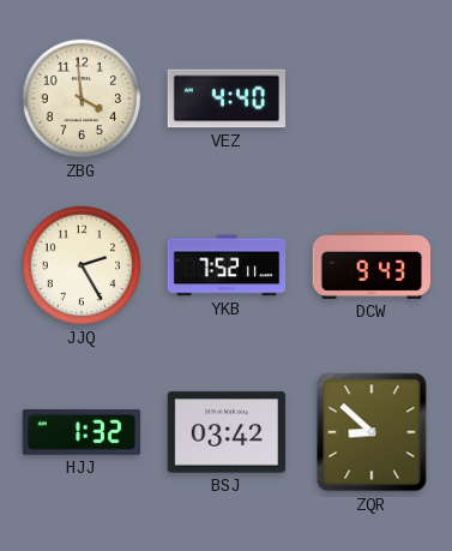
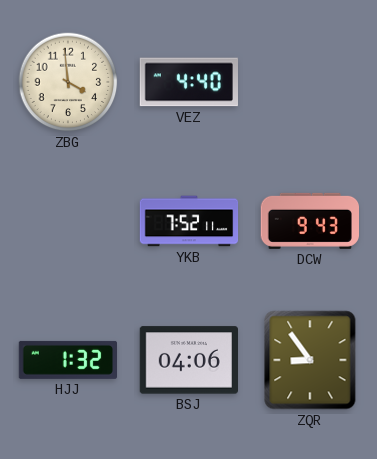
JJQ: 2:25 -> none (82, 265)
BSJ: 03:42 -> 04:06 (188, 360)
ZQR: 8:52 -> 8:54 (310, 360)
